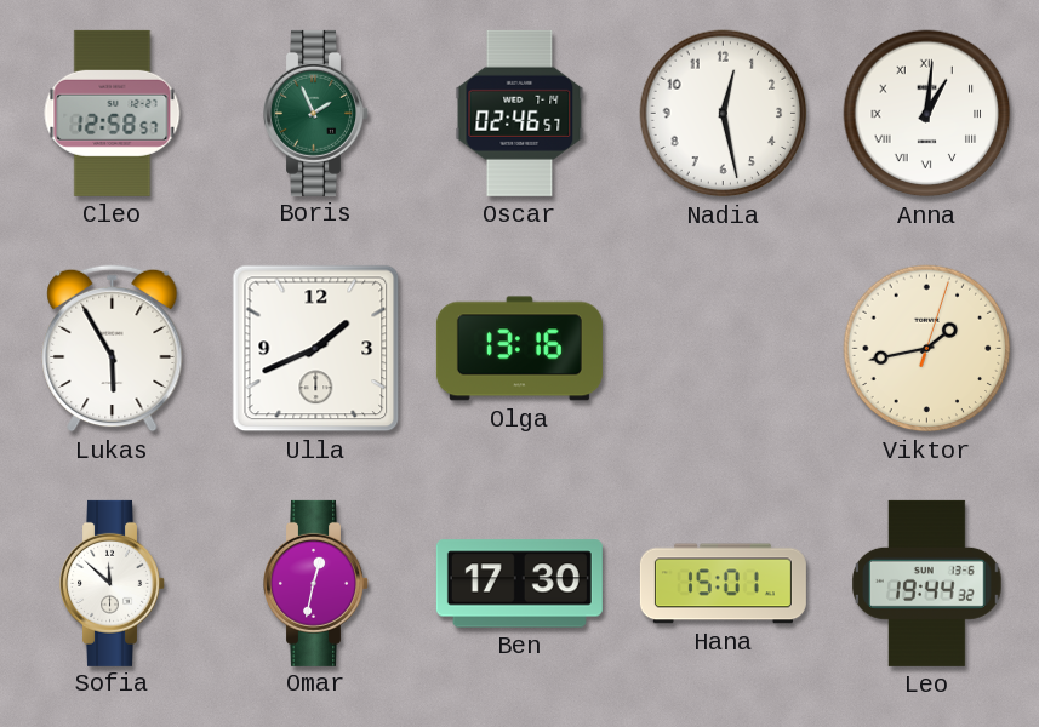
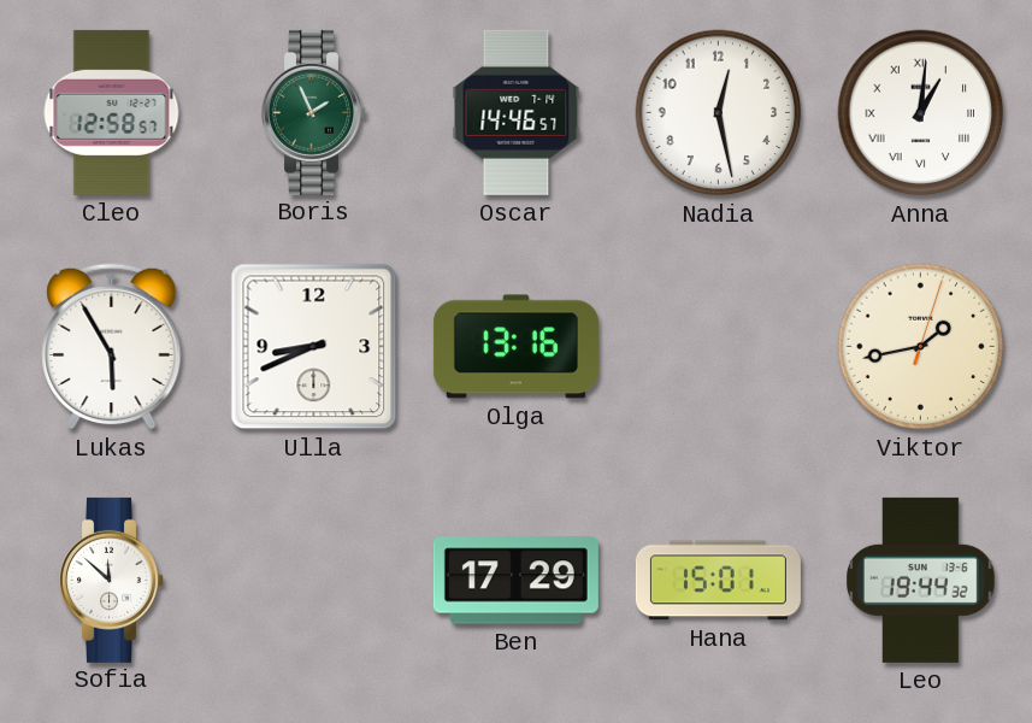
Oscar: 02:46 -> 14:46 (517, 112)
Ulla: 1:41 -> 8:41 (314, 347)
Omar: 12:32 -> none (316, 583)
Ben: 17:30 -> 17:29 (515, 581)
